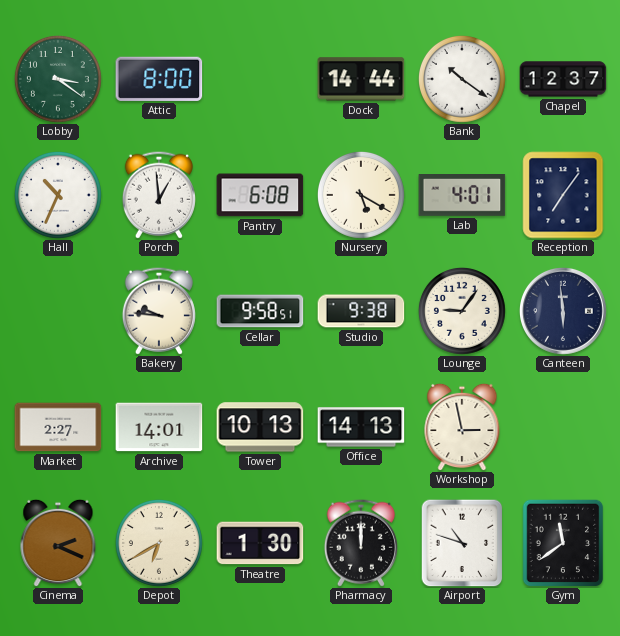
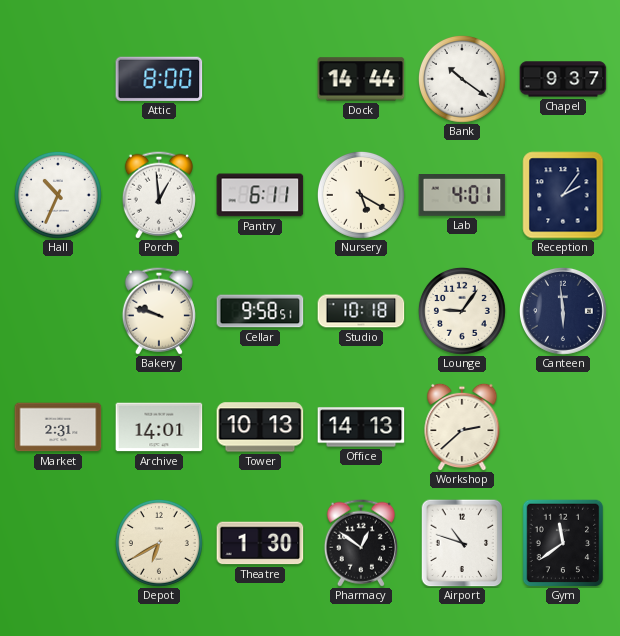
Lobby: 3:21 -> none (58, 79)
Chapel: 12:37 -> 9:37 (563, 79)
Pantry: 6:08 -> 6:11 (260, 195)
Reception: 7:06 -> 2:06 (563, 195)
Bakery: 9:46 -> 9:48 (159, 311)
Studio: 9:38 -> 10:18 (361, 311)
Market: 2:27 -> 2:31 (58, 427)
Workshop: 2:58 -> 2:38 (462, 427)
Cinema: 2:19 -> none (58, 543)
Pharmacy: 12:00 -> 12:51 (361, 543)
